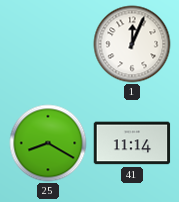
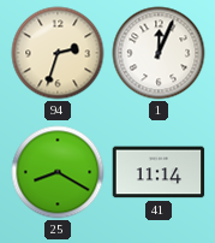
94: none -> 2:33 (58, 53)
